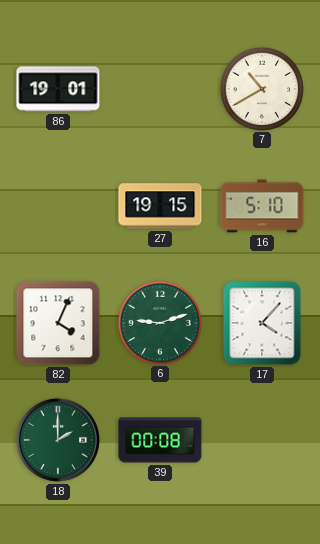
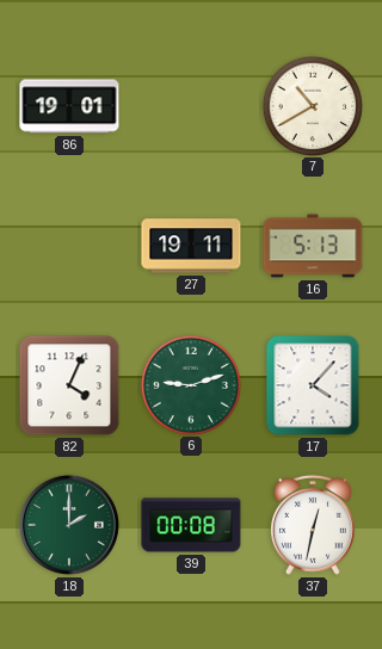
27: 19:15 -> 19:11 (191, 246)
16: 5:10 -> 5:13 (313, 246)
37: none -> 12:32 (314, 525)
